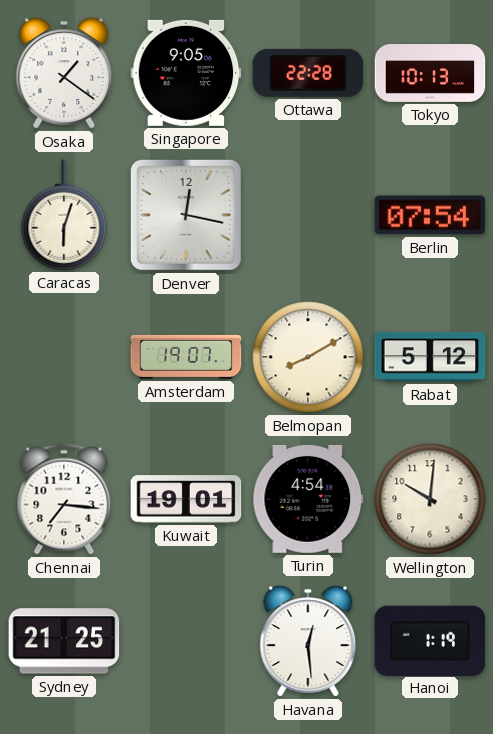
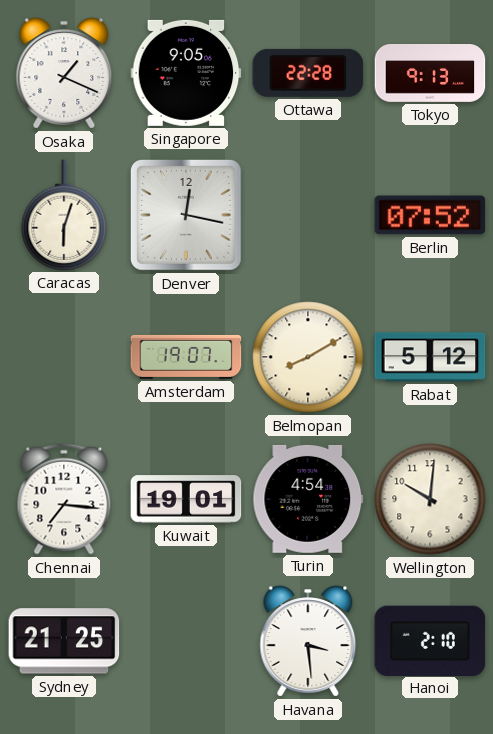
Osaka: 1:21 -> 1:19 (64, 73)
Tokyo: 10:13 -> 9:13 (430, 74)
Berlin: 07:54 -> 07:52 (430, 215)
Havana: 12:29 -> 3:29 (308, 641)
Hanoi: 1:19 -> 2:10 (430, 640)
